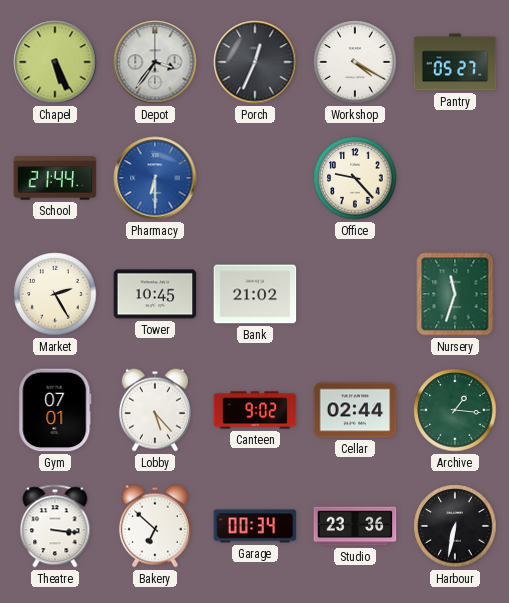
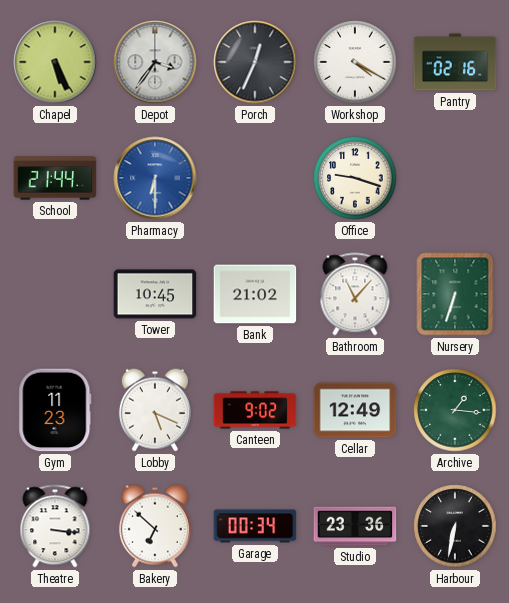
Pantry: 05:27 -> 02:16 (455, 62)
Office: 9:23 -> 9:18 (355, 178)
Market: 2:25 -> none (55, 294)
Bathroom: none -> 11:07 (355, 294)
Nursery: 11:33 -> 6:33 (455, 294)
Gym: 07:01 -> 11:23 (55, 410)
Lobby: 5:23 -> 5:19 (155, 410)
Cellar: 02:44 -> 12:49 (355, 410)
